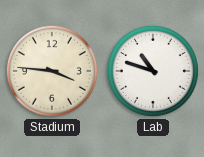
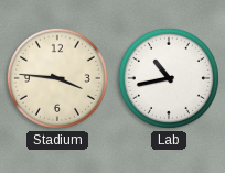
Lab: 10:48 -> 10:43 (169, 78)
